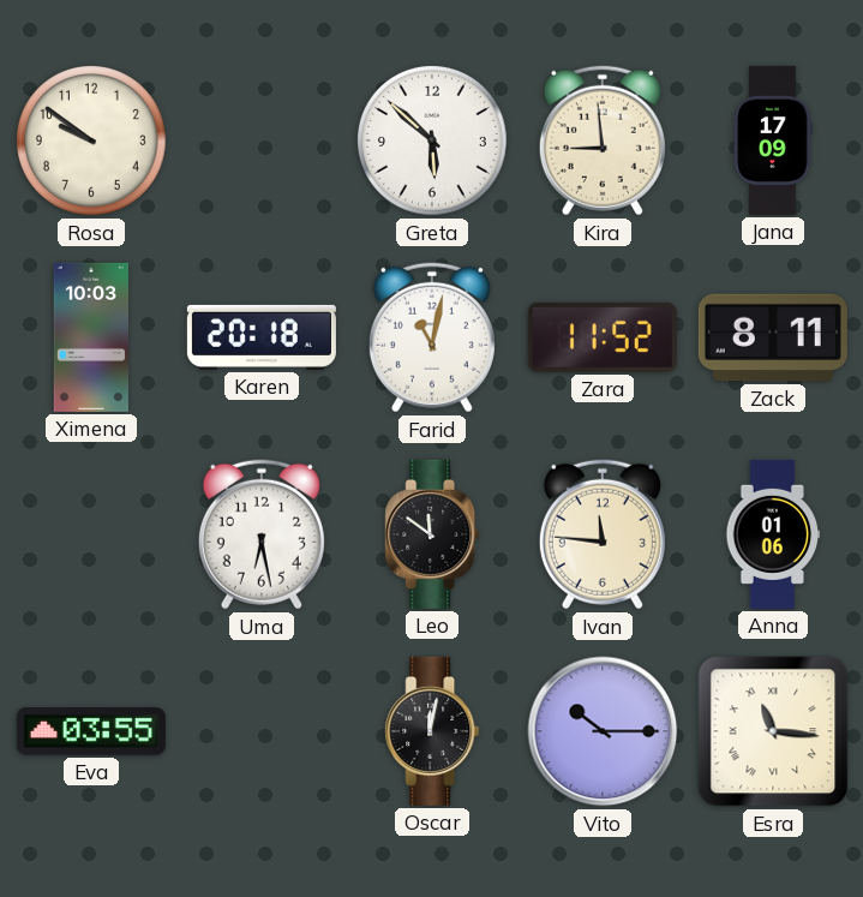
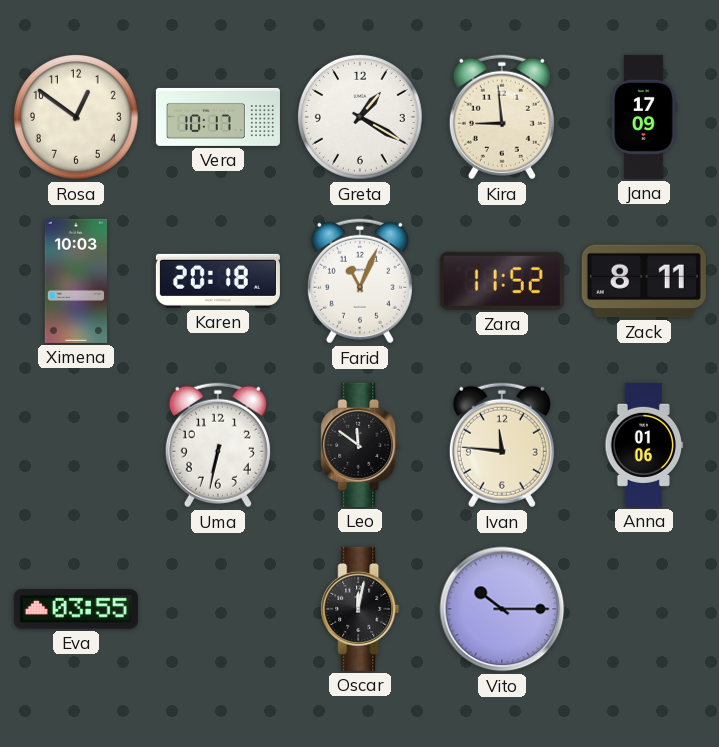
Rosa: 9:51 -> 12:51 (77, 118)
Vera: none -> 10:17 (218, 117)
Greta: 5:52 -> 1:20 (361, 118)
Farid: 11:02 -> 11:04 (360, 281)
Uma: 6:28 -> 6:32 (218, 445)
Esra: 11:16 -> none (773, 731)
